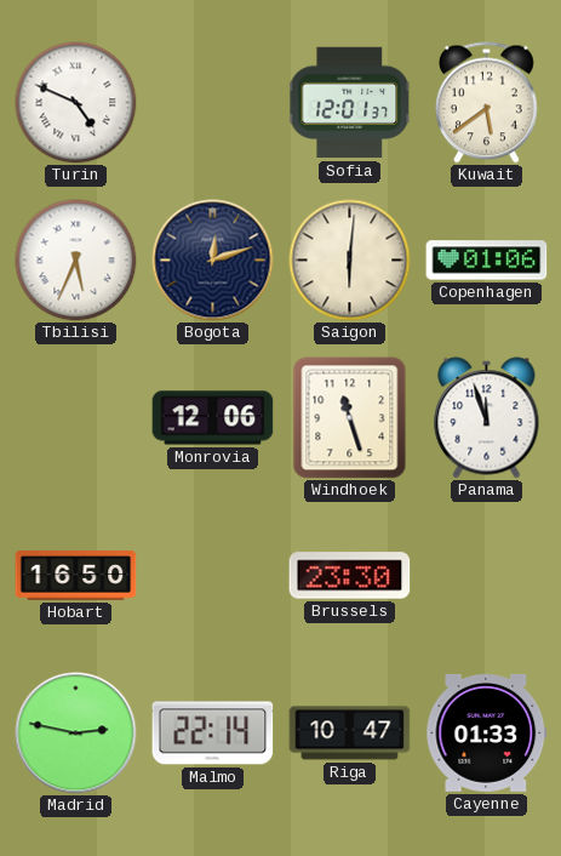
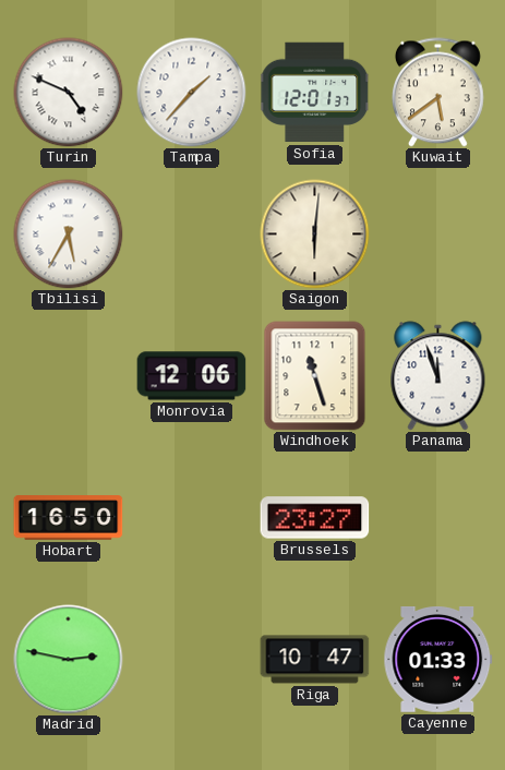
Tampa: none -> 1:37 (192, 93)
Tbilisi: 5:34 -> 5:35 (69, 234)
Bogota: 12:12 -> none (213, 261)
Copenhagen: 01:06 -> none (487, 261)
Brussels: 23:30 -> 23:27 (315, 518)
Malmo: 22:14 -> none (213, 734)
